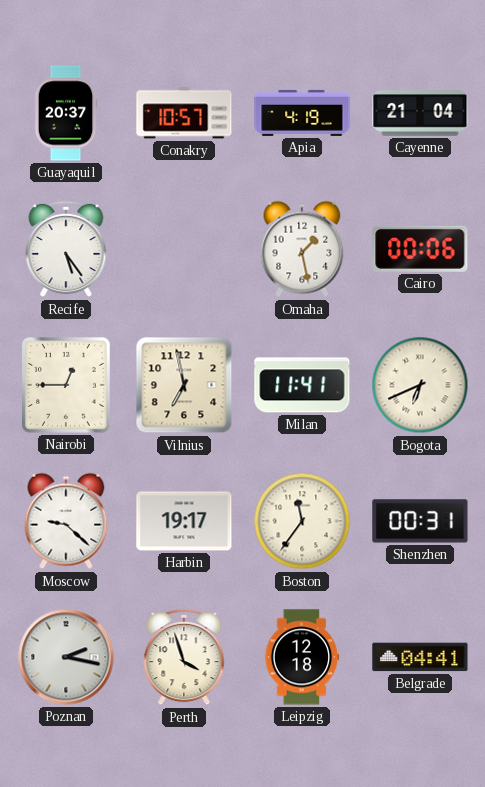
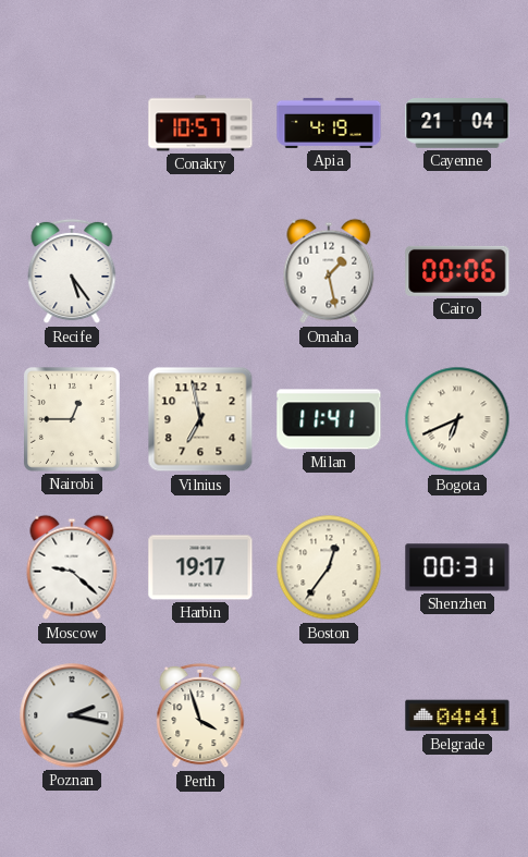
Guayaquil: 20:37 -> none (66, 113)
Boston: 11:36 -> 12:36 (329, 567)
Leipzig: 12:18 -> none (302, 657)
